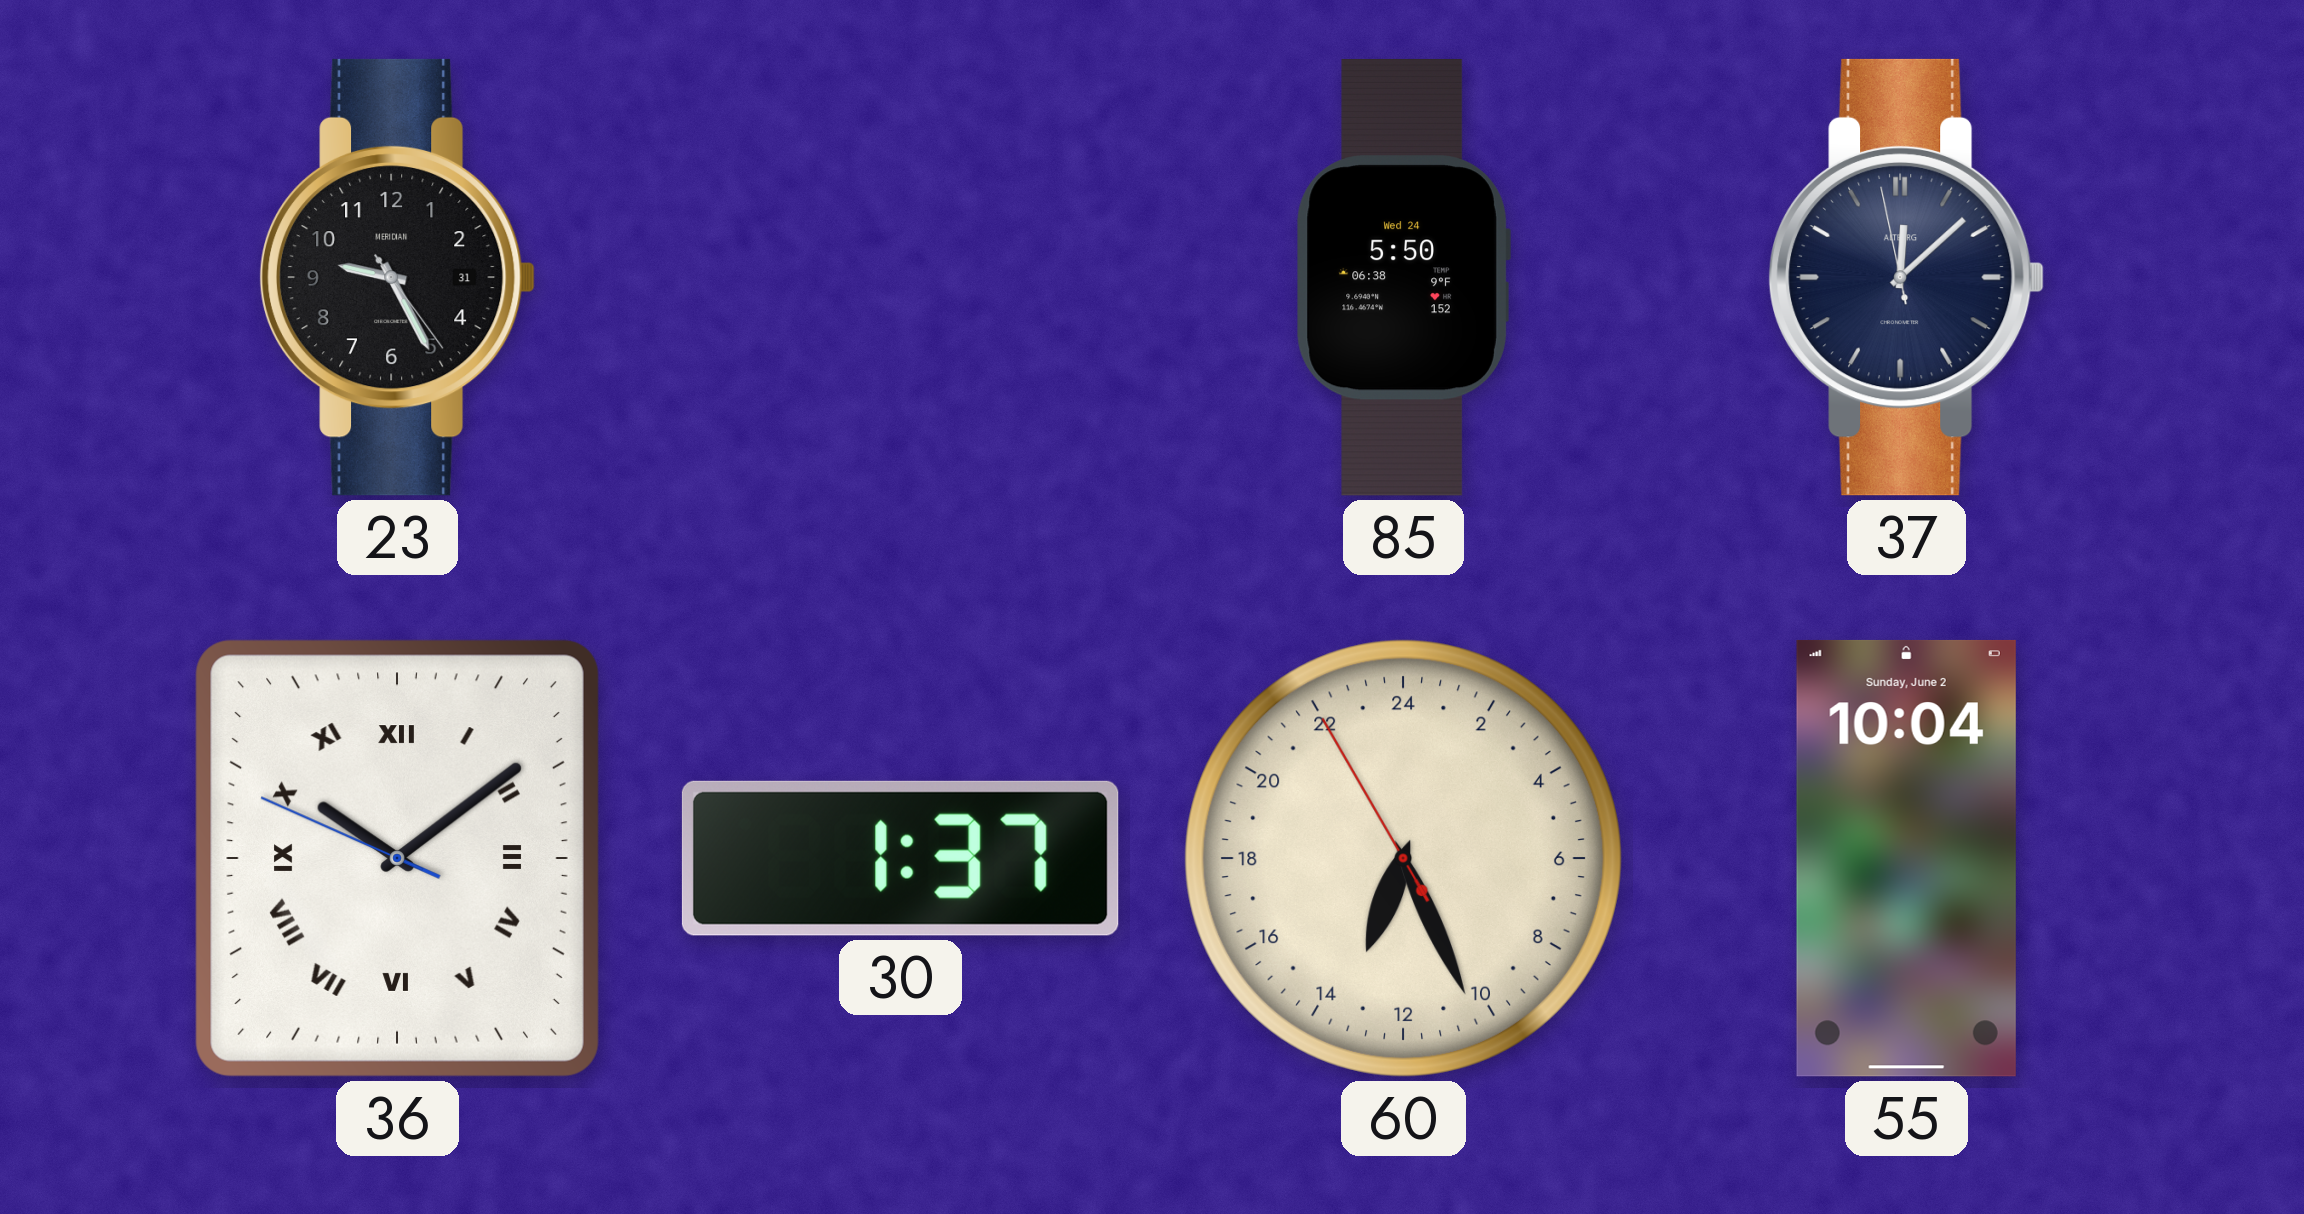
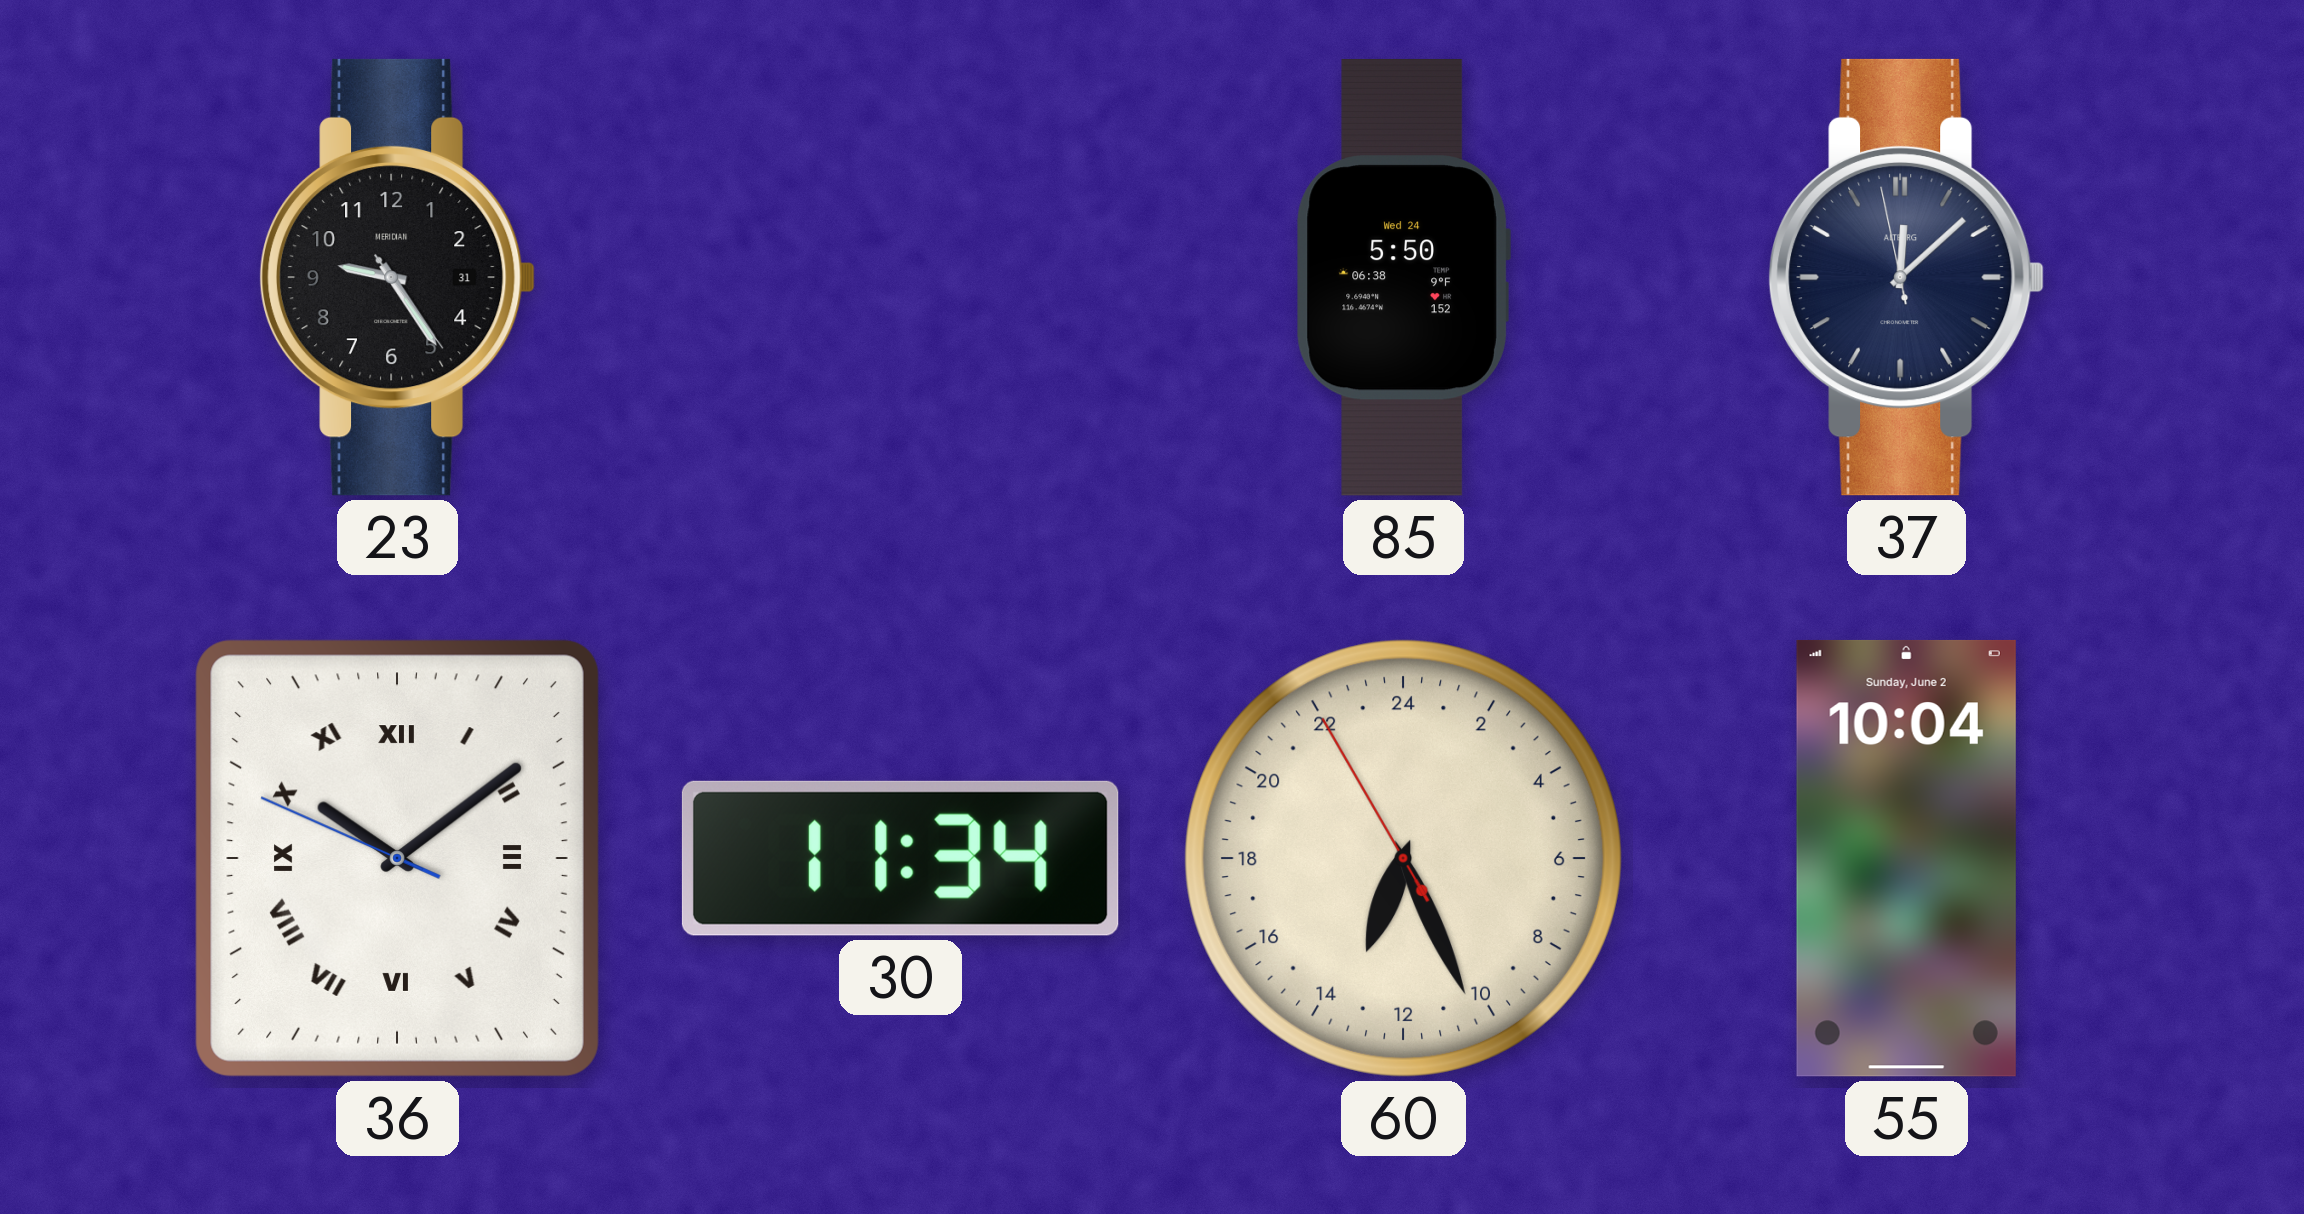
23: 9:25 -> 9:24 (398, 277)
30: 1:37 -> 11:34 (900, 858)
